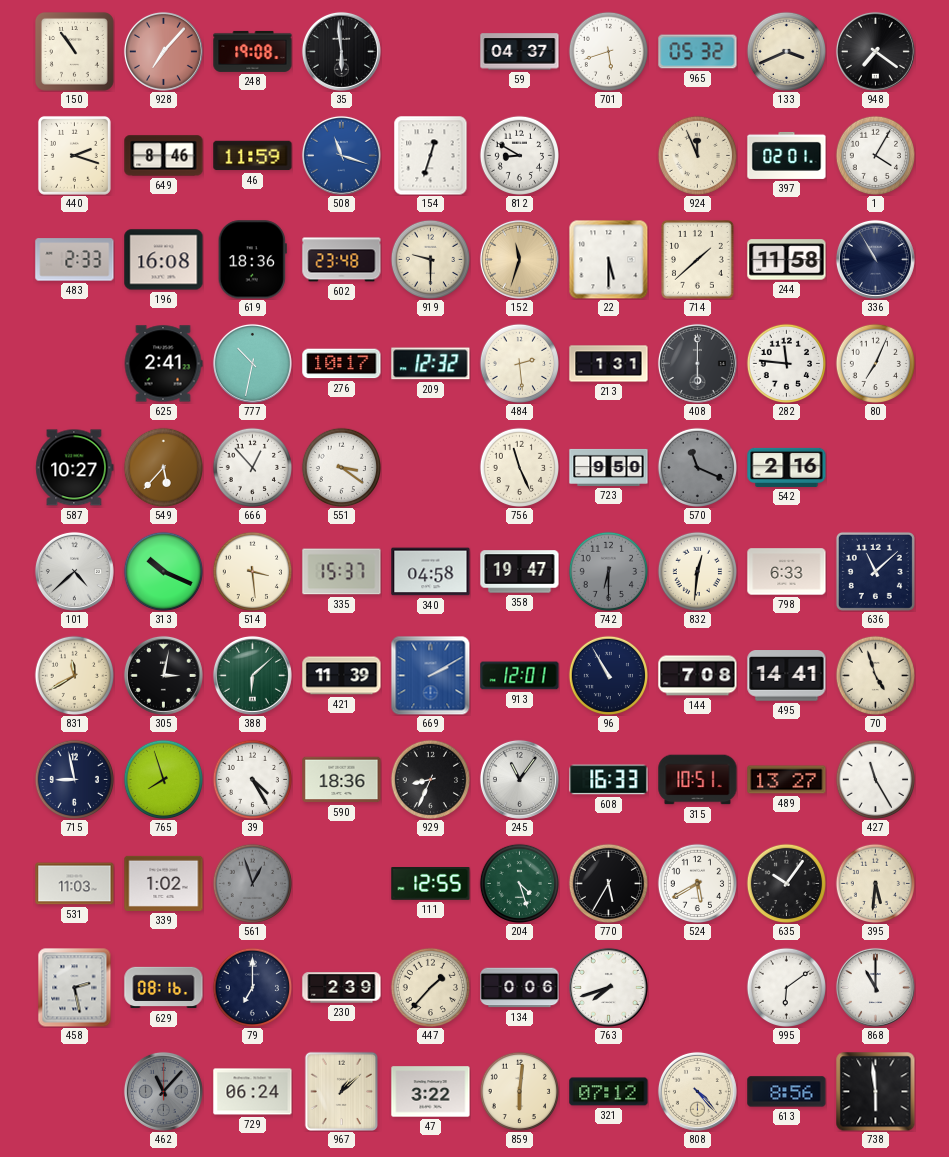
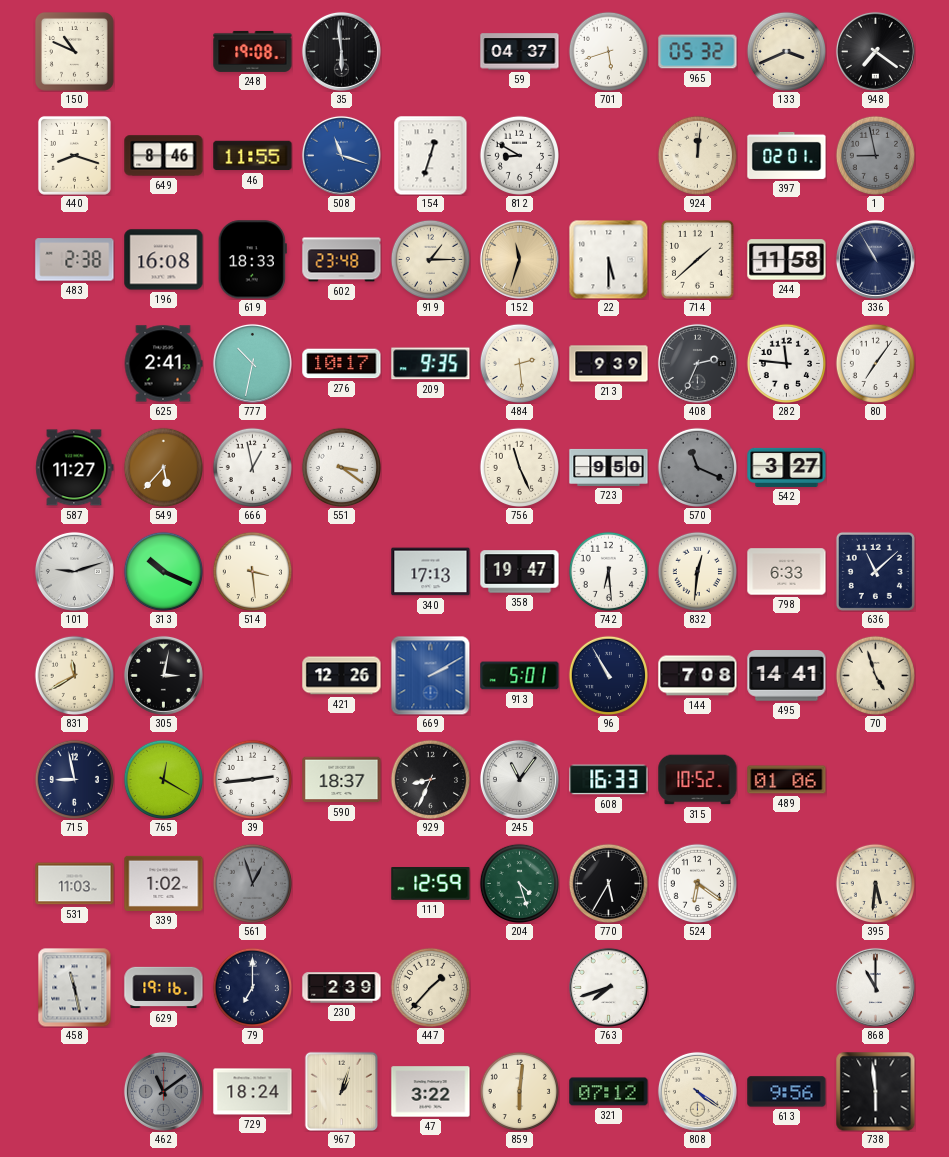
150: 10:54 -> 10:49 (75, 52)
928: 7:07 -> none (163, 51)
440: 2:18 -> 8:18 (74, 155)
46: 11:59 -> 11:55 (253, 156)
924: 11:56 -> 12:01 (697, 155)
1: 4:05 -> 8:58 (875, 155)
1 dial: white -> grey (875, 155)
483: 2:33 -> 2:38 (75, 260)
619: 18:36 -> 18:33 (252, 260)
919: 9:30 -> 1:15 (430, 259)
209: 12:32 -> 9:35 (431, 364)
213: 1:31 -> 9:39 (609, 364)
408: 6:00 -> 2:34 (697, 363)
80: 7:04 -> 7:06 (875, 363)
587: 10:27 -> 11:27 (75, 468)
666: 12:53 -> 12:58 (252, 467)
542: 2:16 -> 3:27 (787, 467)
101: 4:38 -> 9:12 (74, 571)
335: 15:37 -> none (342, 572)
340: 04:58 -> 17:13 (431, 572)
742: 6:30 -> 6:29 (608, 571)
742 dial: grey -> white (608, 571)
388: 6:08 -> none (252, 675)
421: 11:39 -> 12:26 (342, 676)
913: 12:01 -> 5:01 (520, 676)
765: 7:57 -> 12:20 (163, 779)
39: 4:25 -> 2:44 (252, 779)
590: 18:36 -> 18:37 (342, 780)
315: 10:51 -> 10:52 (698, 780)
489: 13:27 -> 01:06 (787, 780)
427: 11:25 -> none (875, 779)
111: 12:55 -> 12:59 (431, 884)
524: 5:40 -> 6:21 (697, 883)
635: 10:06 -> none (786, 883)
458: 2:28 -> 11:28 (75, 987)
629: 08:16 -> 19:16 (164, 988)
134: 0:06 -> none (520, 988)
995: 6:09 -> none (786, 987)
462: 11:07 -> 11:09 (163, 1091)
729: 06:24 -> 18:24 (253, 1092)
967: 1:08 -> 1:03 (341, 1091)
808: 4:23 -> 4:21 (697, 1091)
613: 8:56 -> 9:56 (787, 1092)
